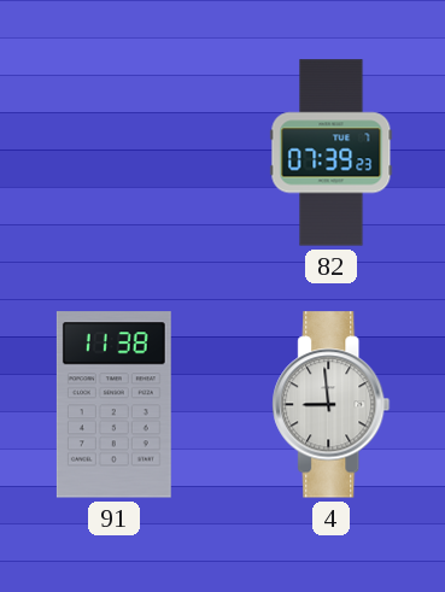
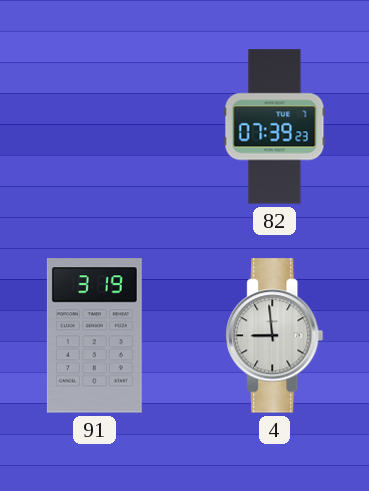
91: 11:38 -> 3:19 (94, 336)
